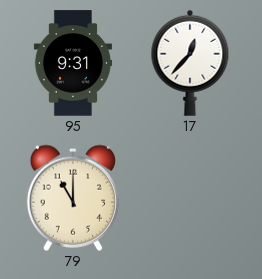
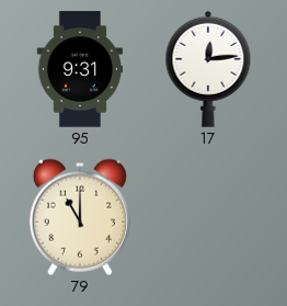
17: 12:37 -> 12:14 (208, 69)
